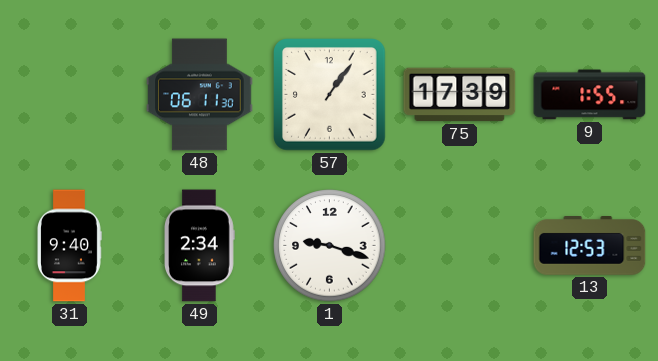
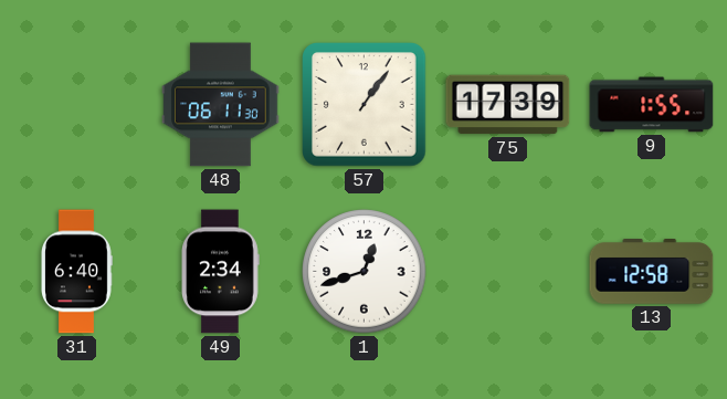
31: 9:40 -> 6:40 (76, 272)
1: 9:18 -> 12:42 (365, 272)
13: 12:53 -> 12:58 (652, 272)
